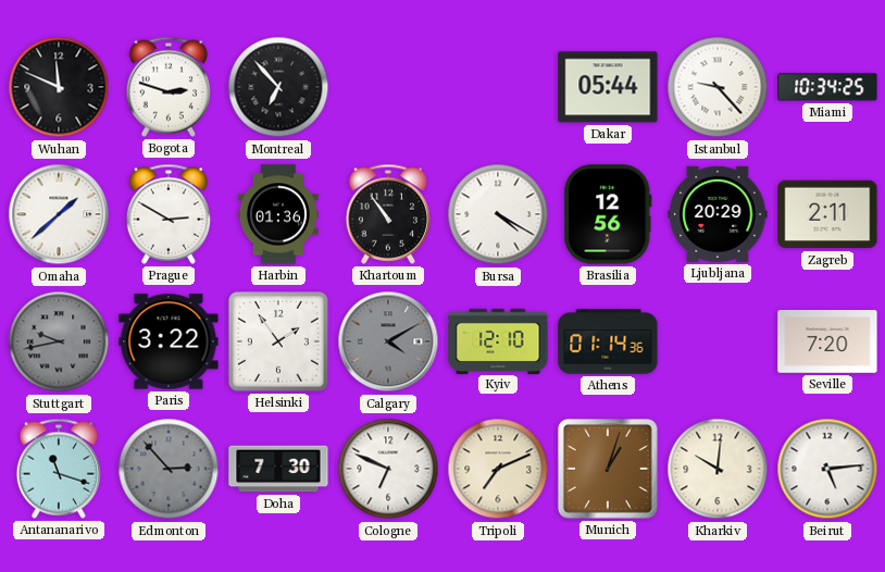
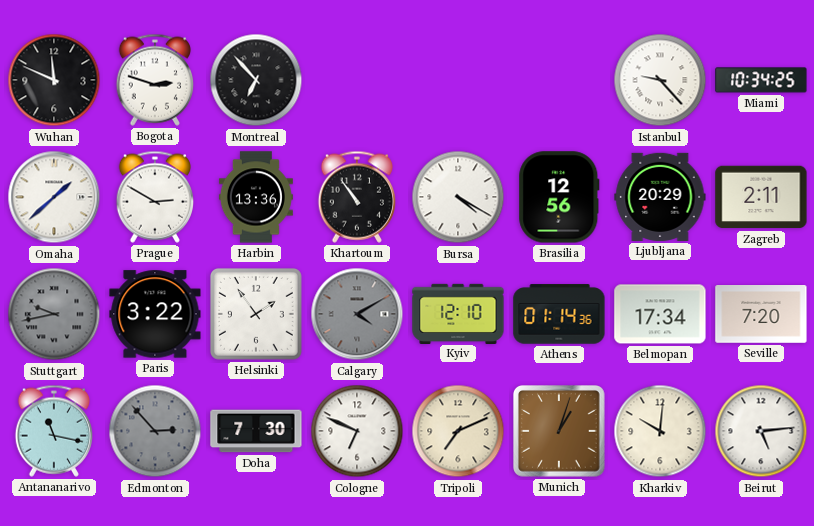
Dakar: 05:44 -> none (608, 87)
Harbin: 01:36 -> 13:36 (256, 197)
Belmopan: none -> 17:34 (660, 314)
Antananarivo: 11:18 -> 11:17 (53, 431)
